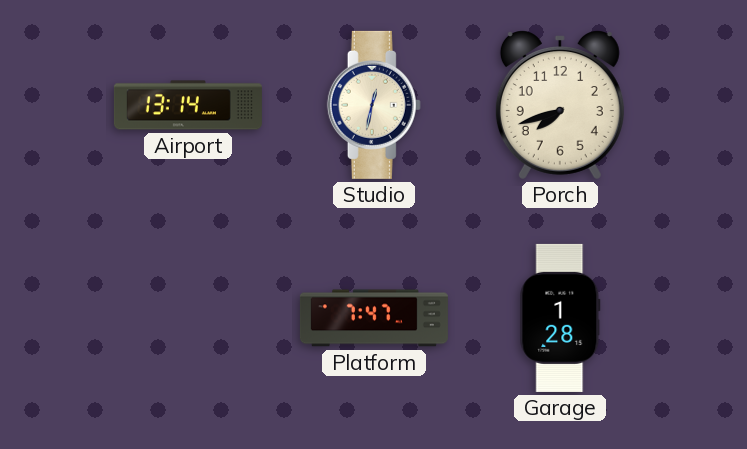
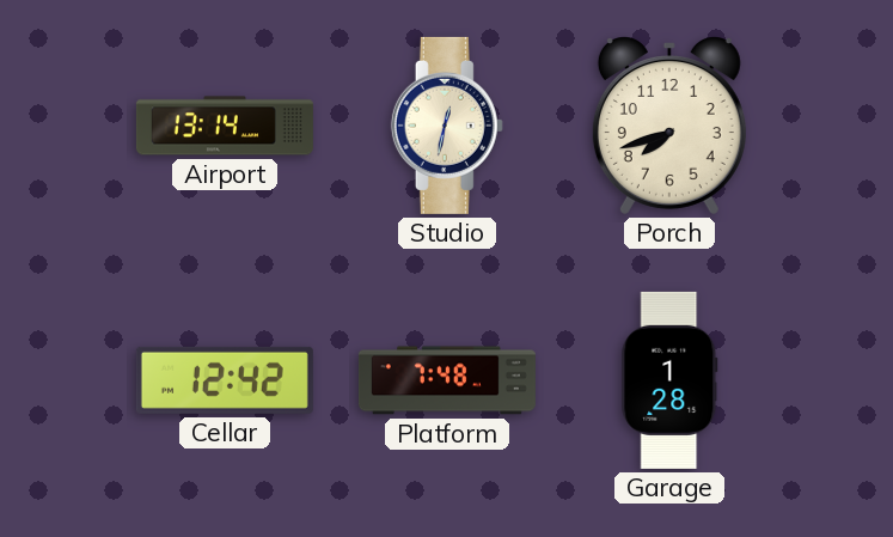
Cellar: none -> 12:42 (225, 380)
Platform: 7:47 -> 7:48 (447, 380)
